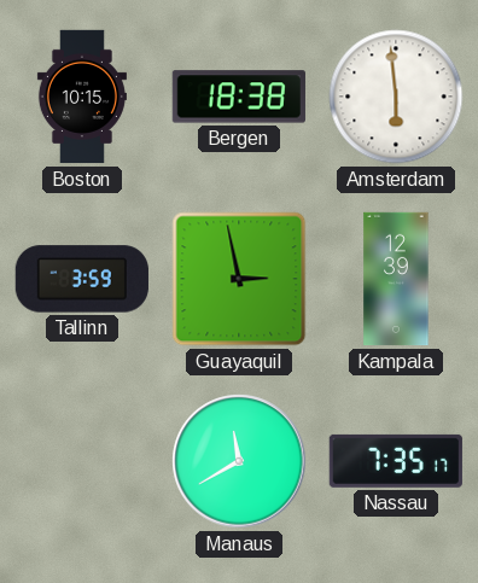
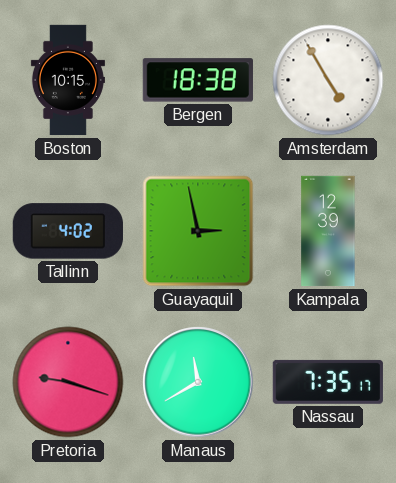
Amsterdam: 5:59 -> 4:55 (328, 80)
Tallinn: 3:59 -> 4:02 (68, 231)
Pretoria: none -> 9:18 (68, 382)
